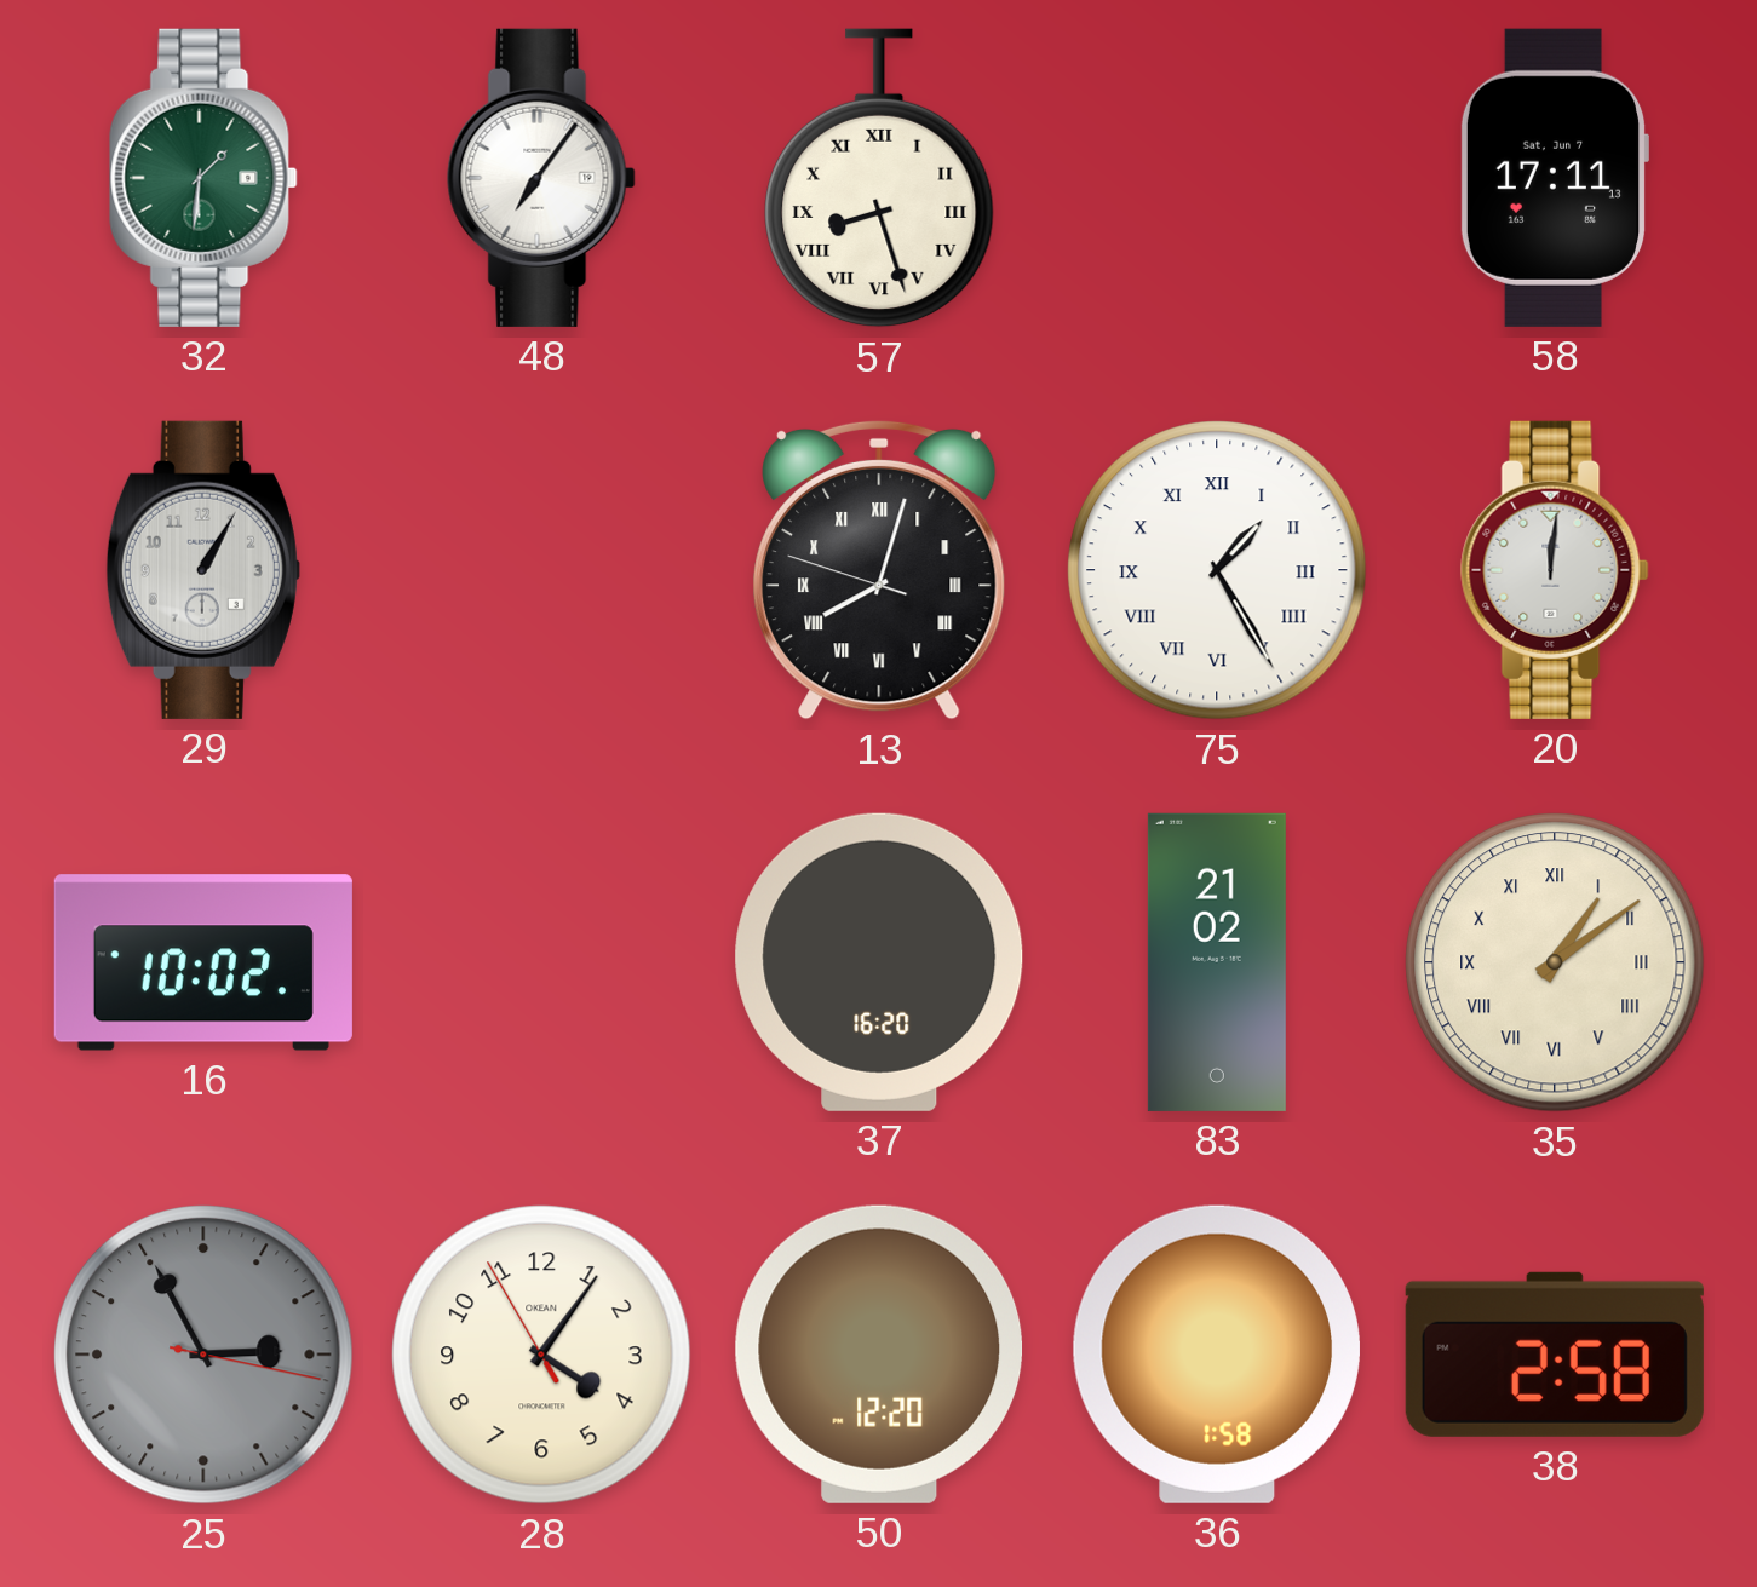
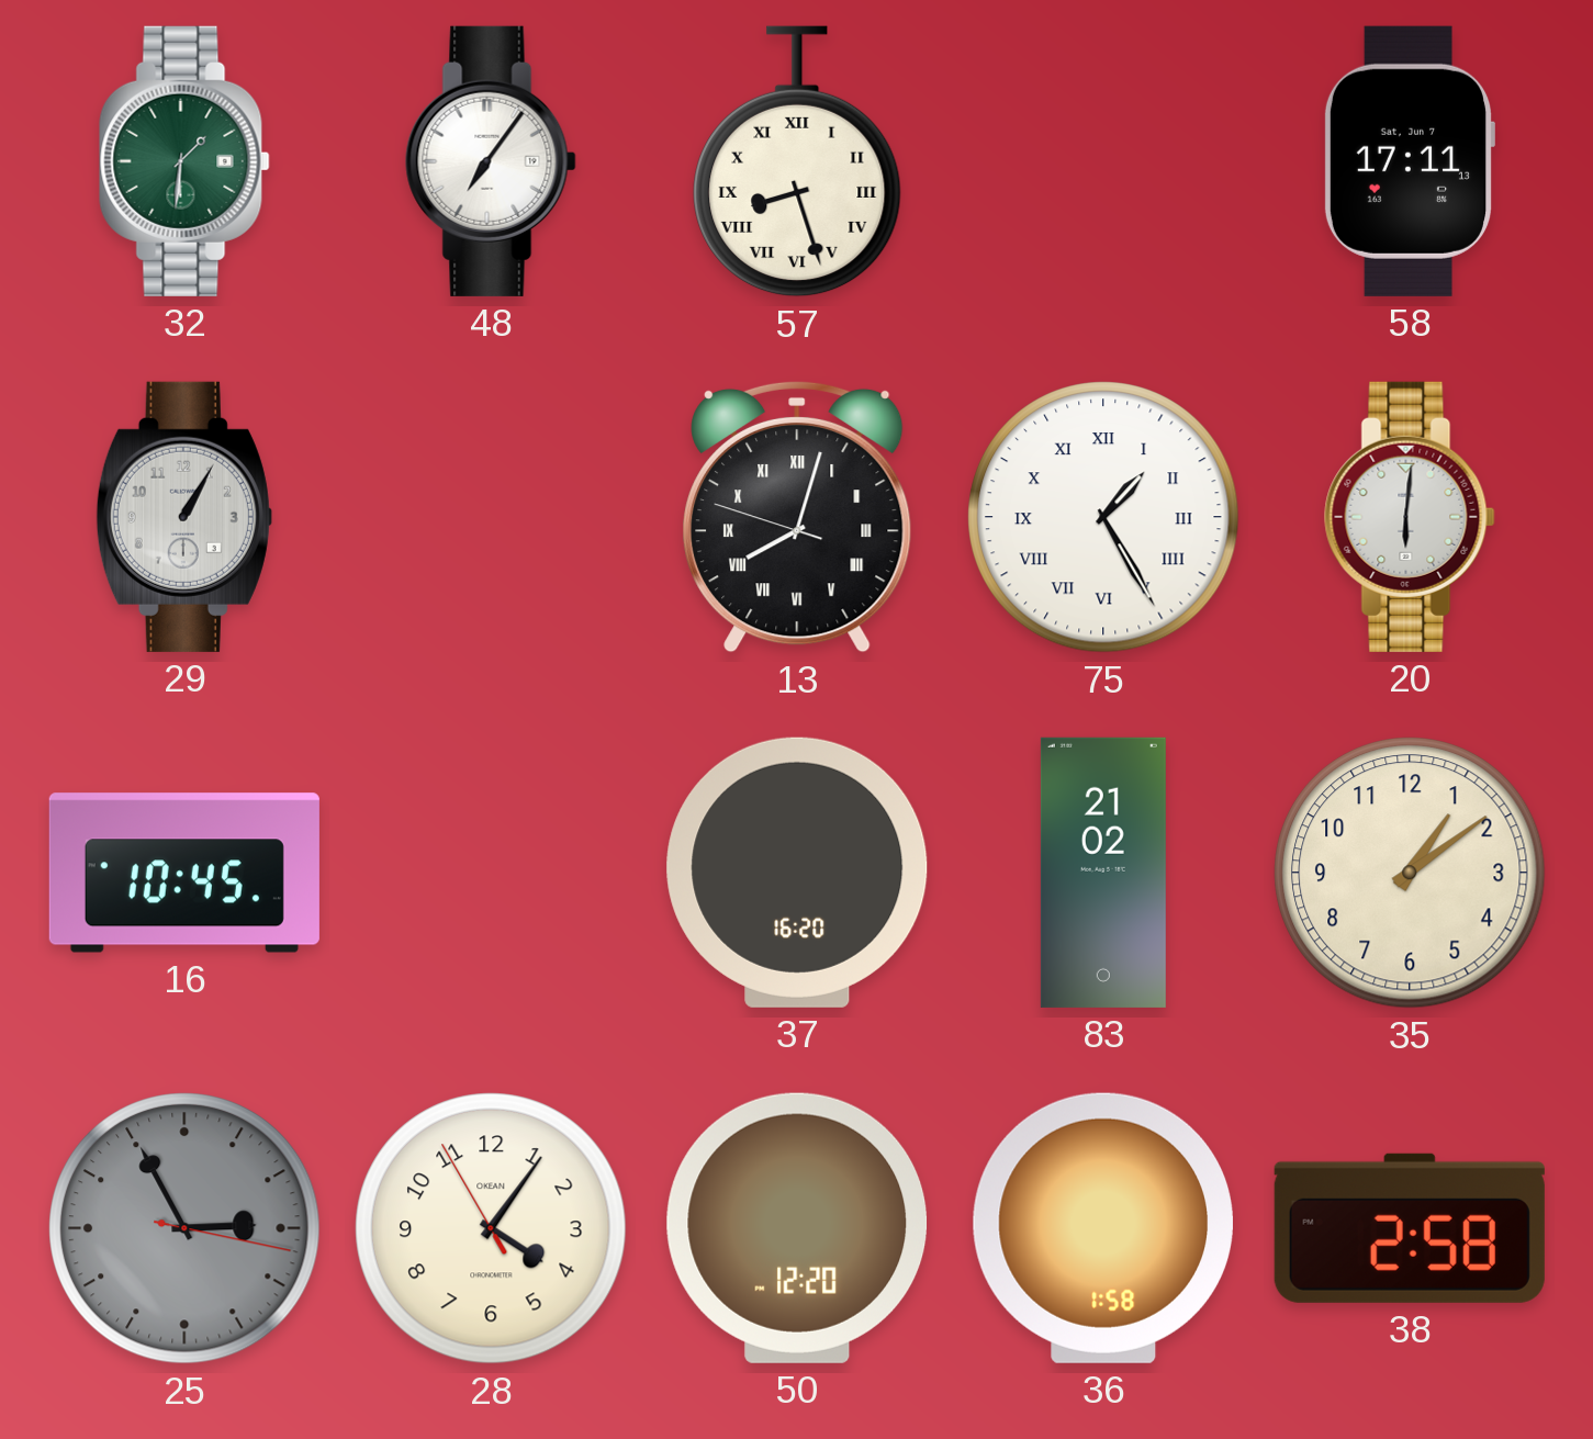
20: 12:01 -> 6:01 (1410, 517)
16: 10:02 -> 10:45 (184, 873)
35 numerals: Roman -> Arabic (1410, 873)
